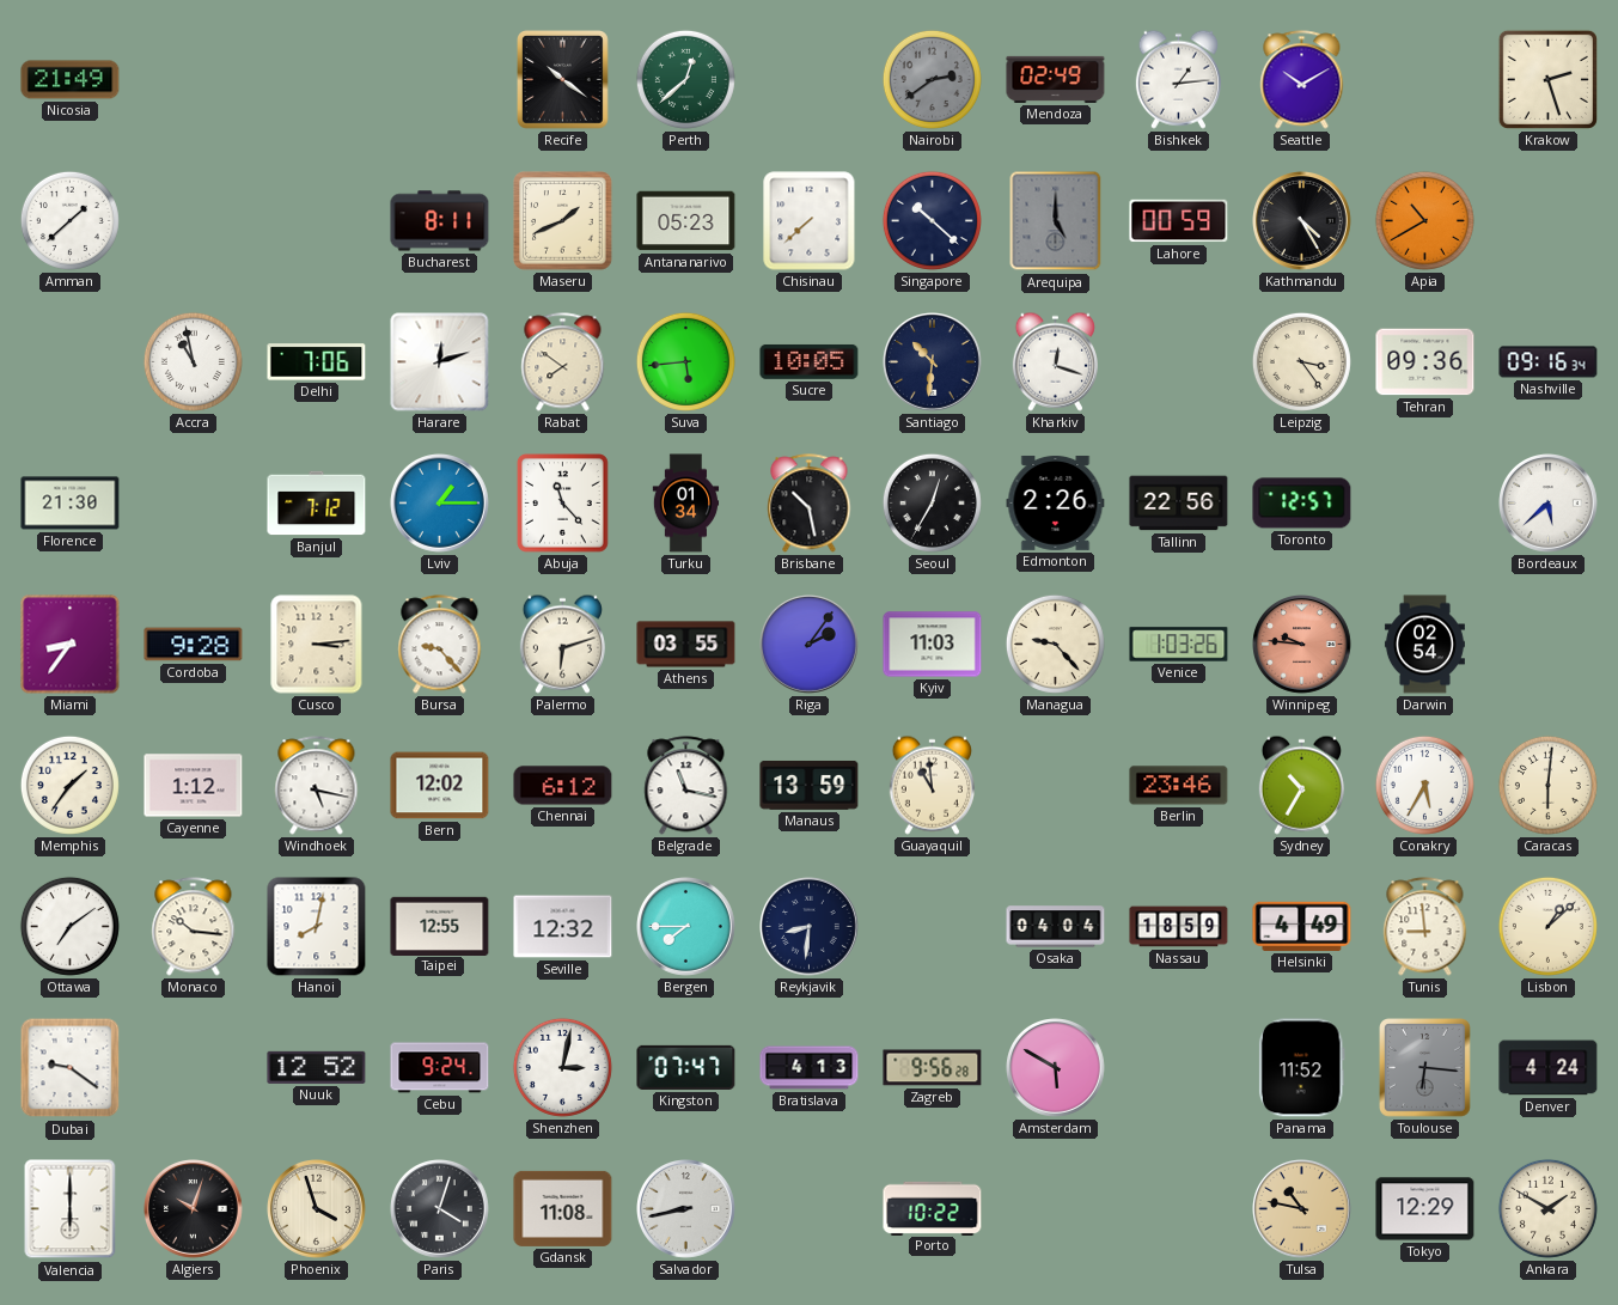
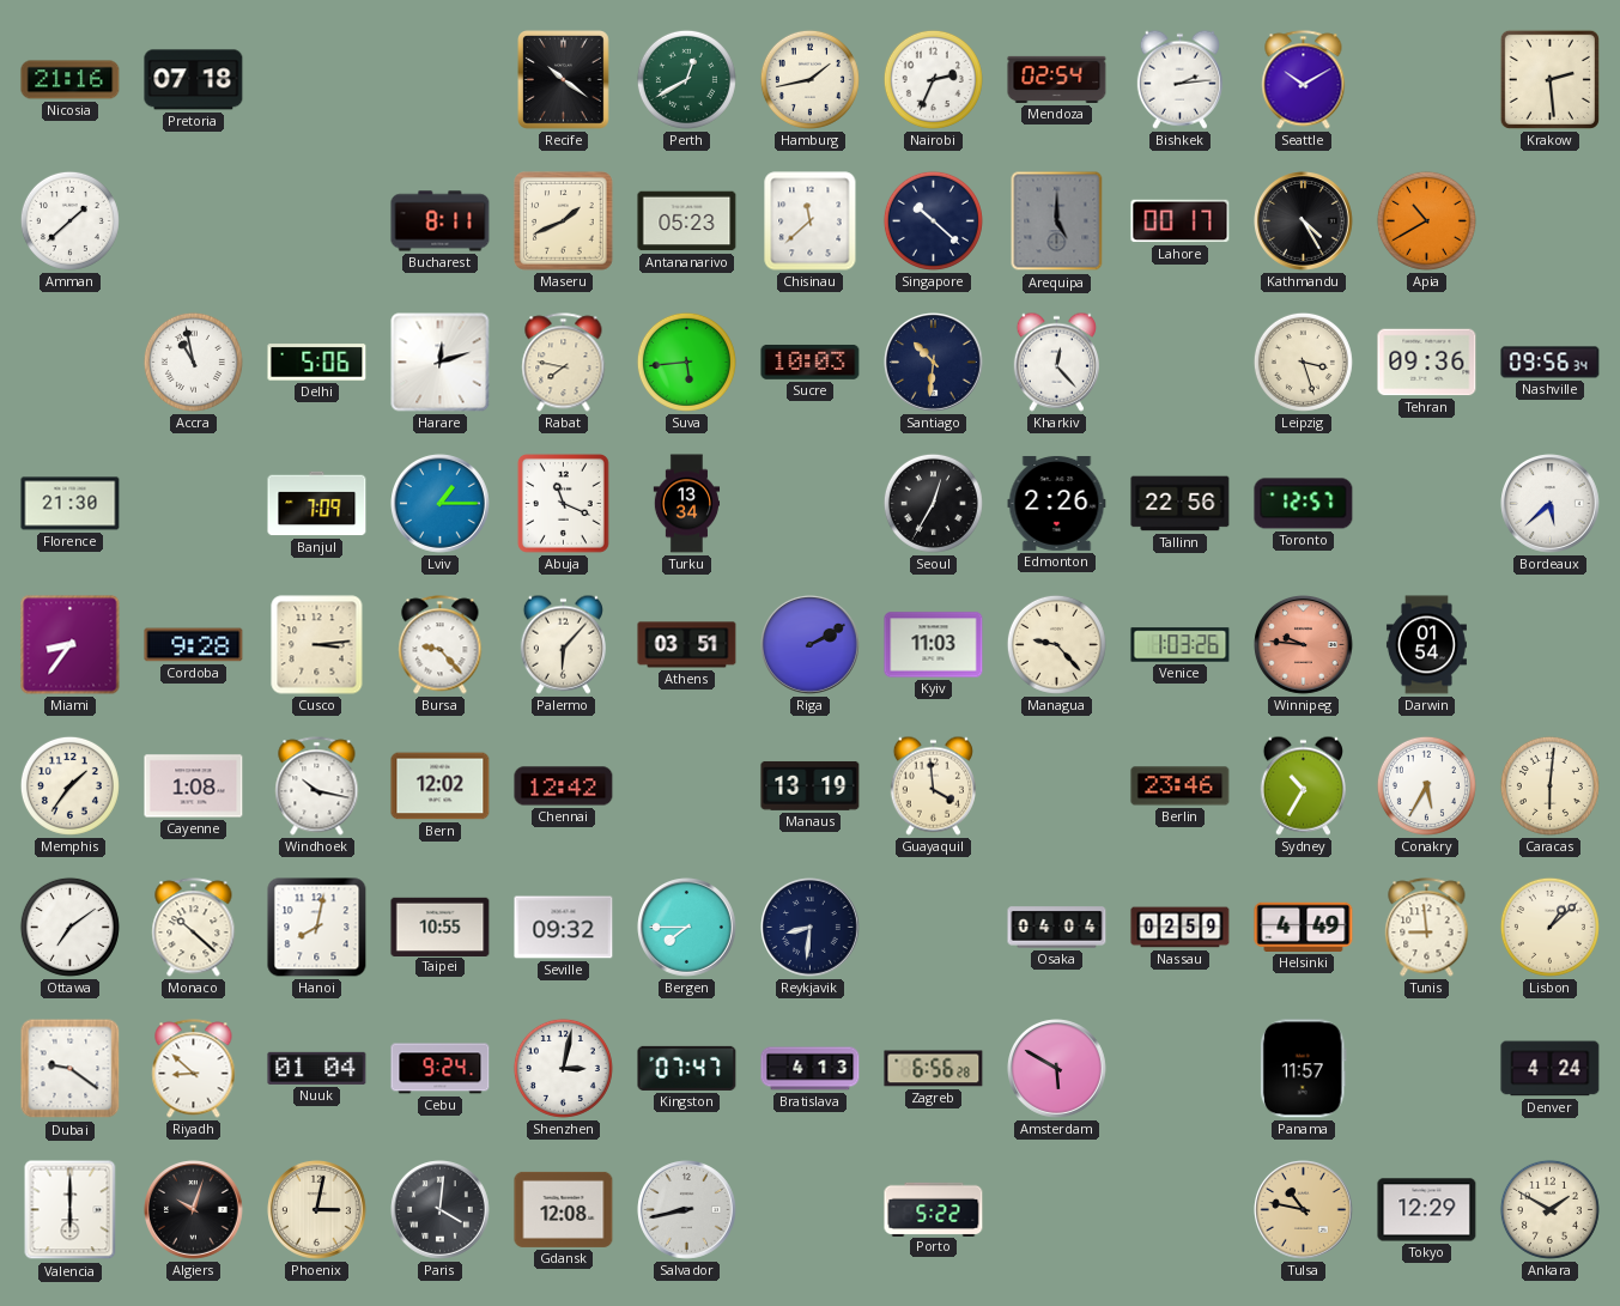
Nicosia: 21:49 -> 21:16 (71, 80)
Pretoria: none -> 07:18 (194, 80)
Perth: 12:38 -> 12:40 (686, 79)
Hamburg: none -> 1:43 (809, 79)
Nairobi: 2:39 -> 2:34 (933, 79)
Nairobi dial: grey -> white (933, 79)
Mendoza: 02:49 -> 02:54 (1057, 79)
Bishkek: 1:14 -> 2:14 (1179, 79)
Krakow: 2:27 -> 2:29 (1549, 79)
Chisinau: 7:38 -> 11:38 (811, 221)
Lahore: 00:59 -> 00:17 (1181, 221)
Delhi: 7:06 -> 5:06 (317, 363)
Rabat: 7:51 -> 7:47 (564, 363)
Sucre: 10:05 -> 10:03 (811, 363)
Kharkiv: 12:18 -> 12:23 (1056, 362)
Leipzig: 3:24 -> 3:27 (1303, 362)
Nashville: 09:16 -> 09:56 (1551, 363)
Banjul: 7:12 -> 7:09 (317, 504)
Abuja: 11:23 -> 11:19 (564, 504)
Turku: 01:34 -> 13:34 (687, 504)
Brisbane: 10:28 -> none (810, 504)
Palermo: 6:12 -> 6:07 (563, 644)
Athens: 03:55 -> 03:51 (687, 645)
Riga: 2:06 -> 2:10 (811, 645)
Darwin: 02:54 -> 01:54 (1426, 645)
Cayenne: 1:12 -> 1:08 (194, 786)
Windhoek: 5:17 -> 10:17 (317, 786)
Chennai: 6:12 -> 12:42 (564, 786)
Belgrade: 11:17 -> none (686, 786)
Manaus: 13:59 -> 13:19 (811, 785)
Guayaquil: 10:59 -> 3:59 (933, 785)
Monaco: 10:16 -> 10:22 (194, 928)
Taipei: 12:55 -> 10:55 (441, 927)
Seville: 12:32 -> 09:32 (564, 928)
Nassau: 18:59 -> 02:59 (1181, 928)
Riyadh: none -> 8:52 (194, 1069)
Nuuk: 12:52 -> 01:04 (317, 1068)
Zagreb: 9:56 -> 6:56 (934, 1069)
Panama: 11:52 -> 11:57 (1303, 1069)
Toulouse: 6:16 -> none (1425, 1068)
Phoenix: 3:57 -> 3:02 (317, 1210)
Paris: 4:03 -> 4:01 (441, 1210)
Gdansk: 11:08 -> 12:08 (564, 1209)
Porto: 10:22 -> 5:22 (934, 1209)
